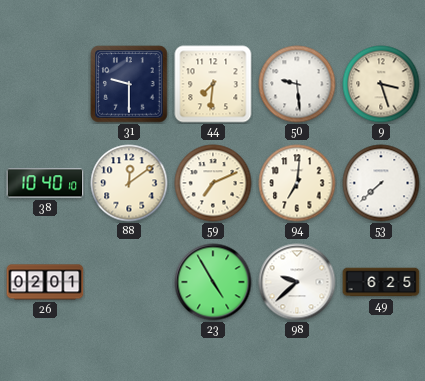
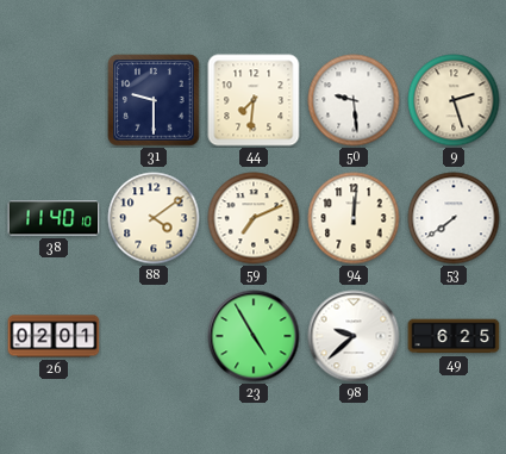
9: 3:27 -> 2:27 (454, 100)
38: 10:40 -> 11:40 (54, 218)
88: 12:09 -> 4:09 (154, 218)
94: 7:01 -> 12:01 (354, 218)
53: 7:38 -> 7:39 (454, 218)
